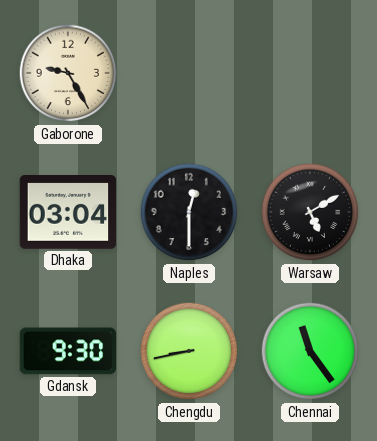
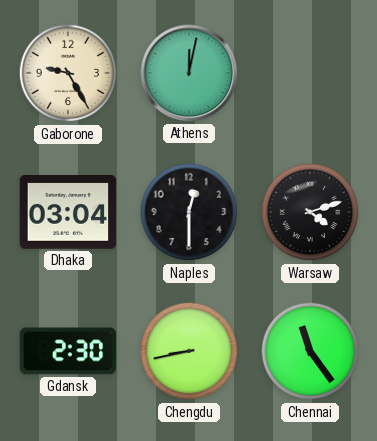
Athens: none -> 12:02 (189, 73)
Warsaw: 5:10 -> 4:12 (310, 212)
Gdansk: 9:30 -> 2:30 (68, 351)
